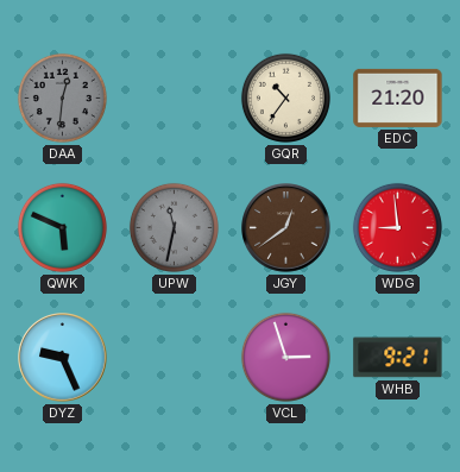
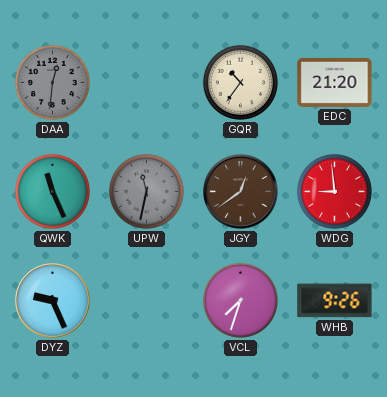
QWK: 5:49 -> 11:26 (52, 191)
VCL: 2:57 -> 7:33 (240, 300)
WHB: 9:21 -> 9:26 (335, 301)
